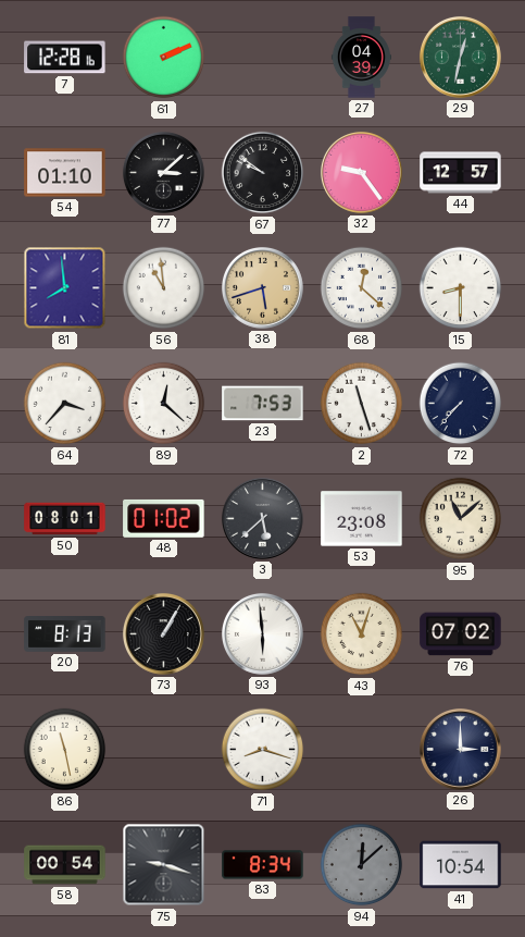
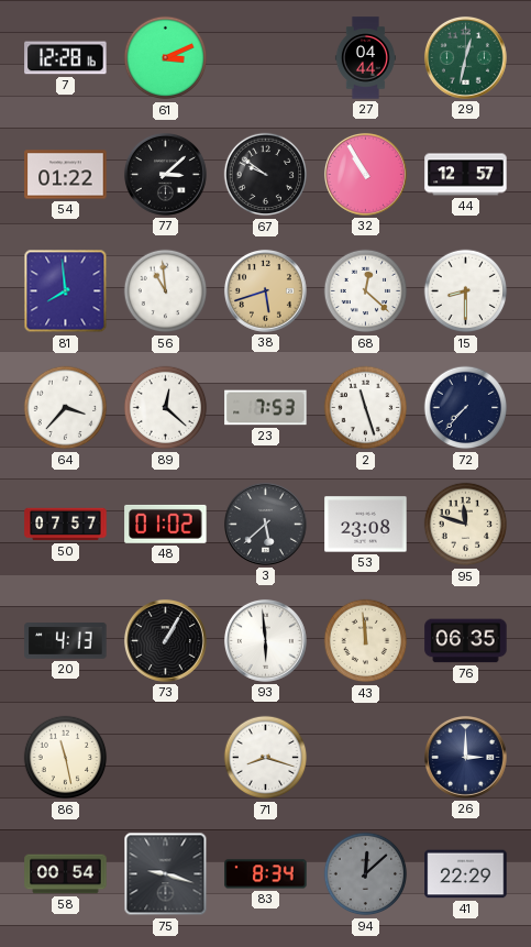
61: 2:11 -> 3:11 (166, 58)
27: 04:39 -> 04:44 (365, 58)
54: 01:10 -> 01:22 (66, 175)
32: 9:24 -> 10:55 (365, 174)
50: 08:01 -> 07:57 (66, 525)
95: 11:08 -> 11:48 (466, 525)
20: 8:13 -> 4:13 (66, 641)
43: 11:03 -> 11:59 (366, 641)
76: 07:02 -> 06:35 (466, 641)
41: 10:54 -> 22:29 (466, 874)
